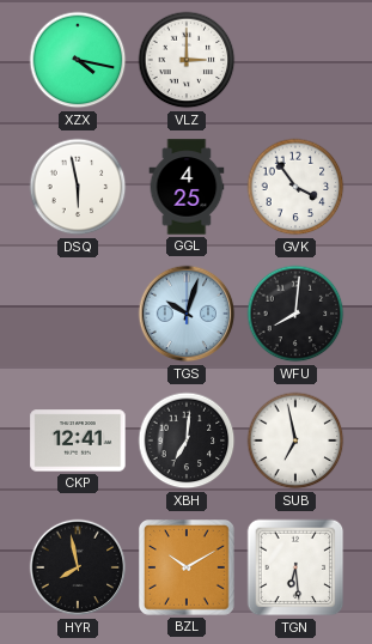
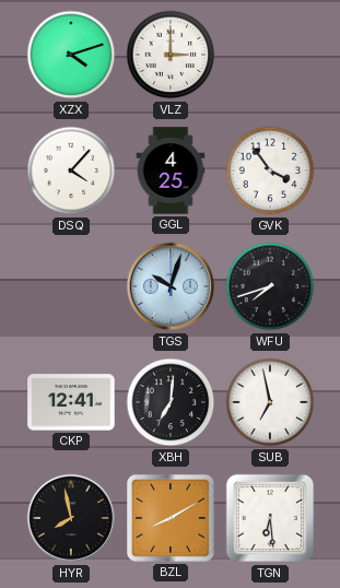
XZX: 4:17 -> 4:12 (71, 55)
DSQ: 5:58 -> 4:07 (71, 170)
WFU: 8:01 -> 7:42 (270, 286)
BZL: 10:10 -> 8:10 (172, 519)
